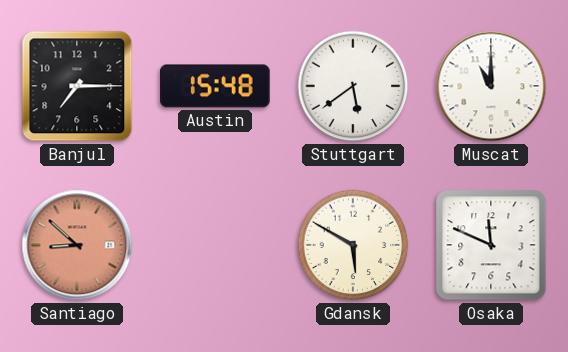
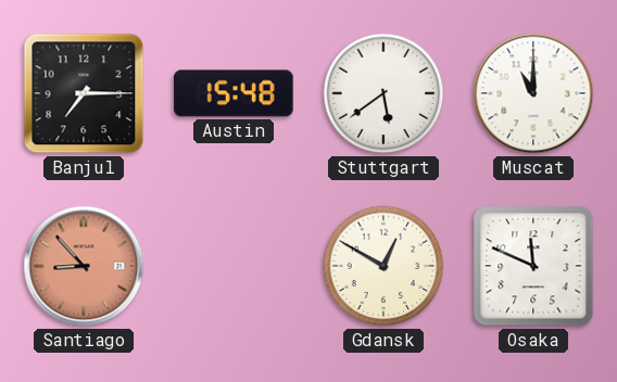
Santiago: 8:52 -> 8:53 (84, 266)
Gdansk: 5:50 -> 12:50 (383, 266)
